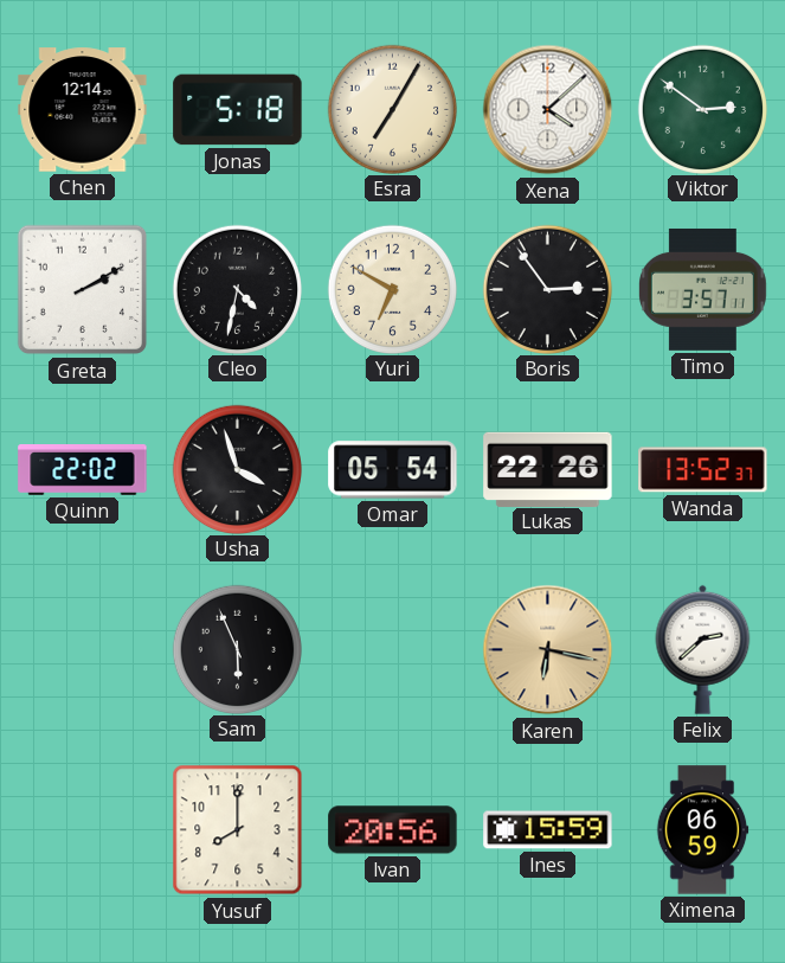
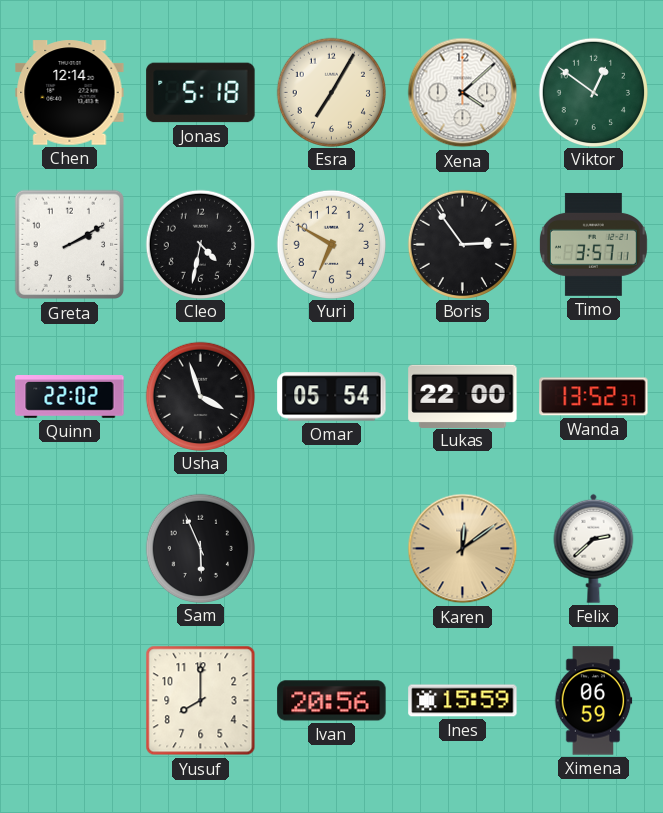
Viktor: 2:51 -> 12:51 (593, 92)
Lukas: 22:26 -> 22:00 (463, 396)
Karen: 6:17 -> 12:09 (463, 549)
